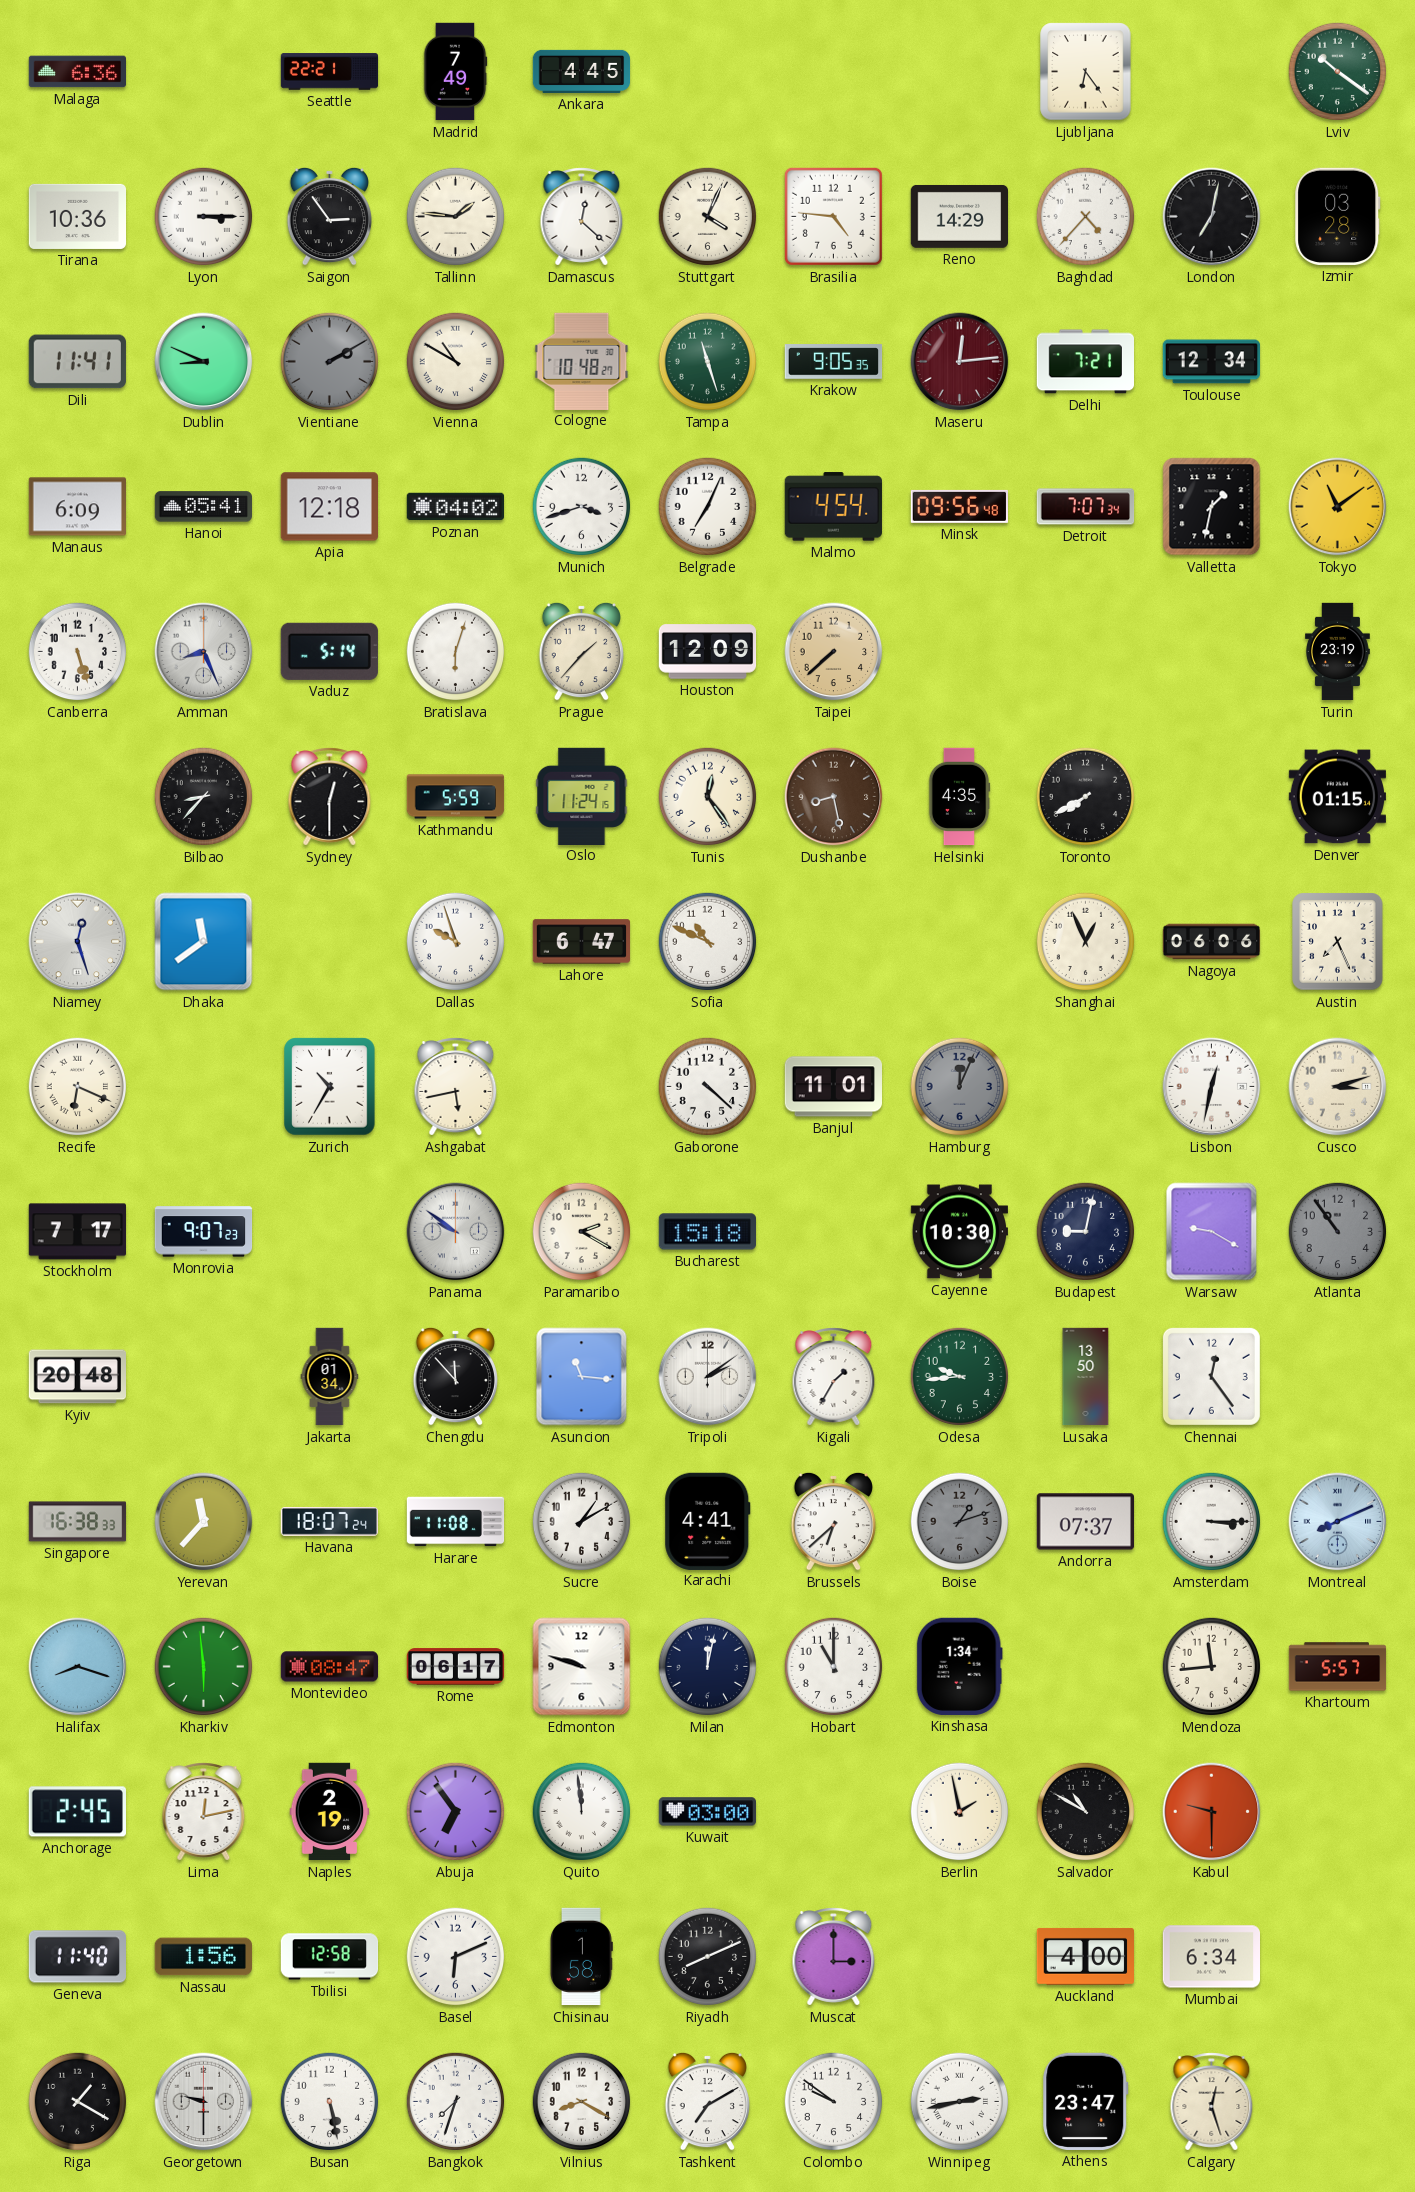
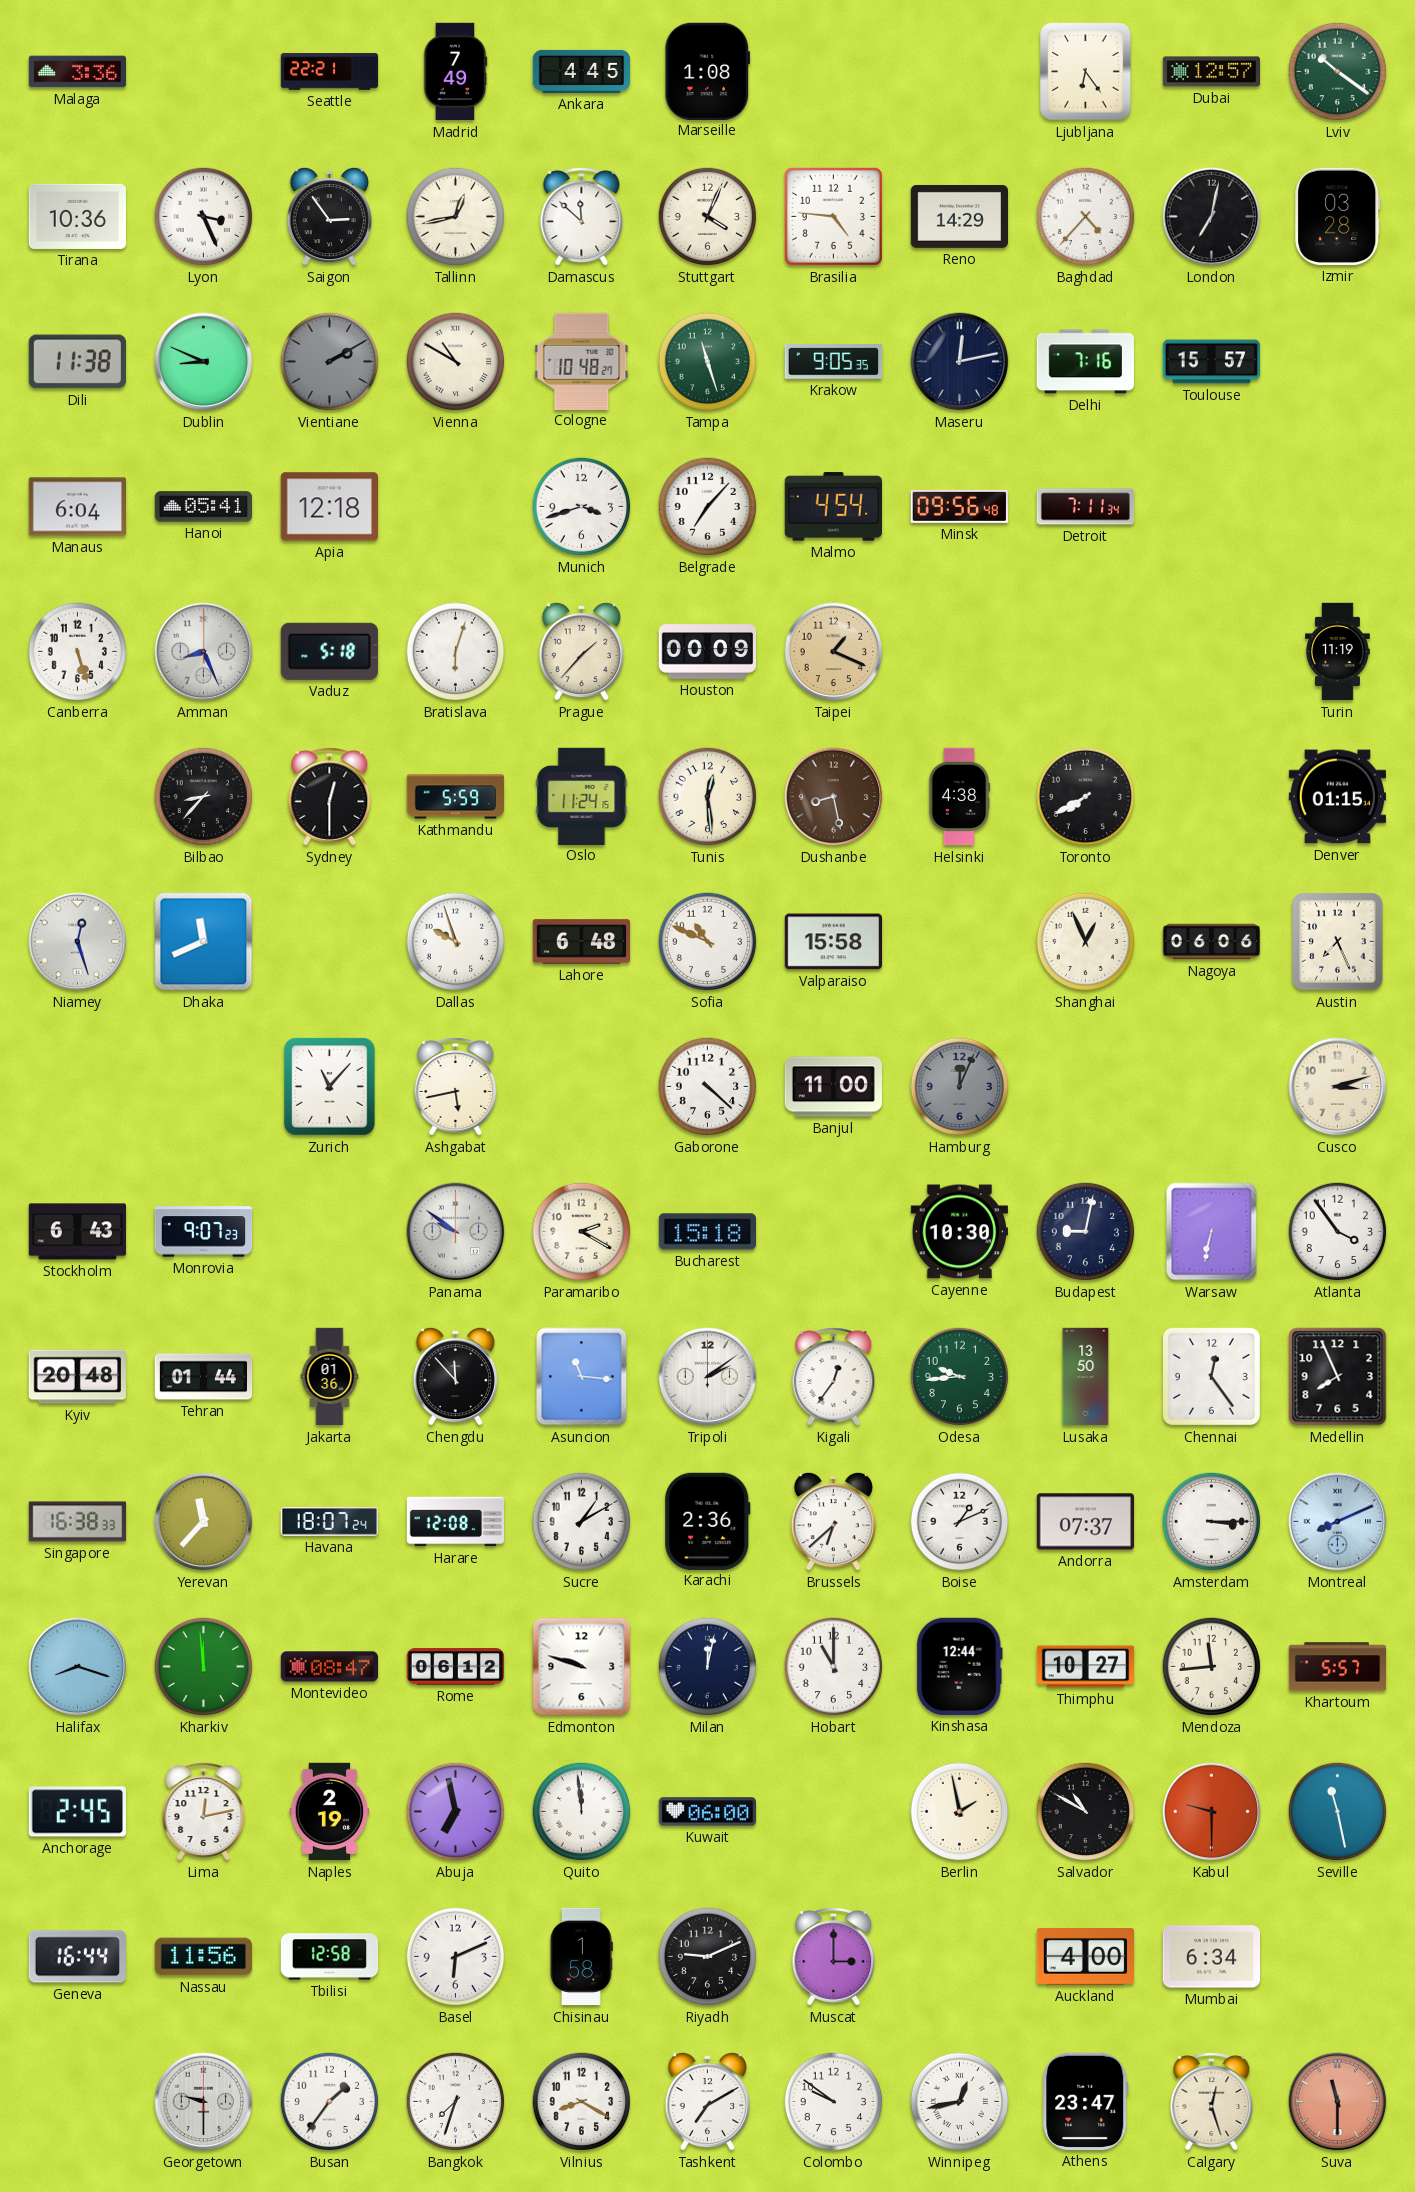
Malaga: 6:36 -> 3:36 (77, 72)
Marseille: none -> 1:08 (708, 71)
Dubai: none -> 12:57 (1211, 72)
Lyon: 3:15 -> 3:26 (204, 217)
Tallinn: 1:46 -> 12:43 (456, 217)
Damascus: 12:22 -> 11:52 (582, 217)
Dili: 11:41 -> 11:38 (77, 362)
Maseru: 12:14 -> 12:13 (960, 362)
Maseru dial: burgundy -> navy (960, 362)
Delhi: 7:21 -> 7:16 (1085, 362)
Toulouse: 12:34 -> 15:57 (1212, 362)
Manaus: 6:09 -> 6:04 (77, 507)
Poznan: 04:02 -> none (455, 507)
Belgrade: 7:04 -> 7:07 (708, 507)
Detroit: 7:07 -> 7:11 (1086, 507)
Valletta: 1:32 -> none (1212, 507)
Tokyo: 11:09 -> none (1338, 507)
Vaduz: 5:14 -> 5:18 (329, 651)
Houston: 12:09 -> 00:09 (708, 652)
Taipei: 7:38 -> 1:19 (834, 652)
Turin: 23:19 -> 11:19 (1338, 652)
Tunis: 12:24 -> 12:29 (708, 797)
Helsinki: 4:35 -> 4:38 (959, 797)
Dhaka: 11:39 -> 11:41 (204, 942)
Lahore: 6:47 -> 6:48 (582, 942)
Valparaiso: none -> 15:58 (833, 942)
Recife: 6:19 -> none (78, 1087)
Zurich: 10:35 -> 11:07 (330, 1087)
Banjul: 11:01 -> 11:00 (833, 1087)
Lisbon: 12:32 -> none (1212, 1087)
Stockholm: 7:17 -> 6:43 (77, 1232)
Warsaw: 9:20 -> 6:32 (1212, 1232)
Atlanta: 10:54 -> 3:54 (1338, 1232)
Atlanta dial: grey -> white (1338, 1232)
Tehran: none -> 01:44 (204, 1377)
Jakarta: 01:34 -> 01:36 (330, 1377)
Kigali: 1:35 -> 12:36 (834, 1377)
Medellin: none -> 7:56 (1338, 1377)
Harare: 11:08 -> 12:08 (456, 1522)
Karachi: 4:41 -> 2:36 (708, 1521)
Boise: 1:12 -> 1:11 (960, 1522)
Boise dial: grey -> white (960, 1522)
Kharkiv: 5:59 -> 11:59 (204, 1667)
Rome: 06:17 -> 06:12 (456, 1667)
Kinshasa: 1:34 -> 12:44 (959, 1666)
Thimphu: none -> 10:27 (1086, 1667)
Abuja: 6:54 -> 6:58 (456, 1812)
Kuwait: 03:00 -> 06:00 (707, 1812)
Seville: none -> 11:28 (1338, 1812)
Geneva: 11:40 -> 16:44 (77, 1957)
Nassau: 1:56 -> 11:56 (203, 1957)
Riyadh: 8:11 -> 9:11 (708, 1957)
Riga: 1:20 -> none (78, 2102)
Busan: 5:28 -> 1:36 (330, 2102)
Winnipeg: 2:43 -> 12:43 (960, 2102)
Suva: none -> 11:30 (1338, 2102)
